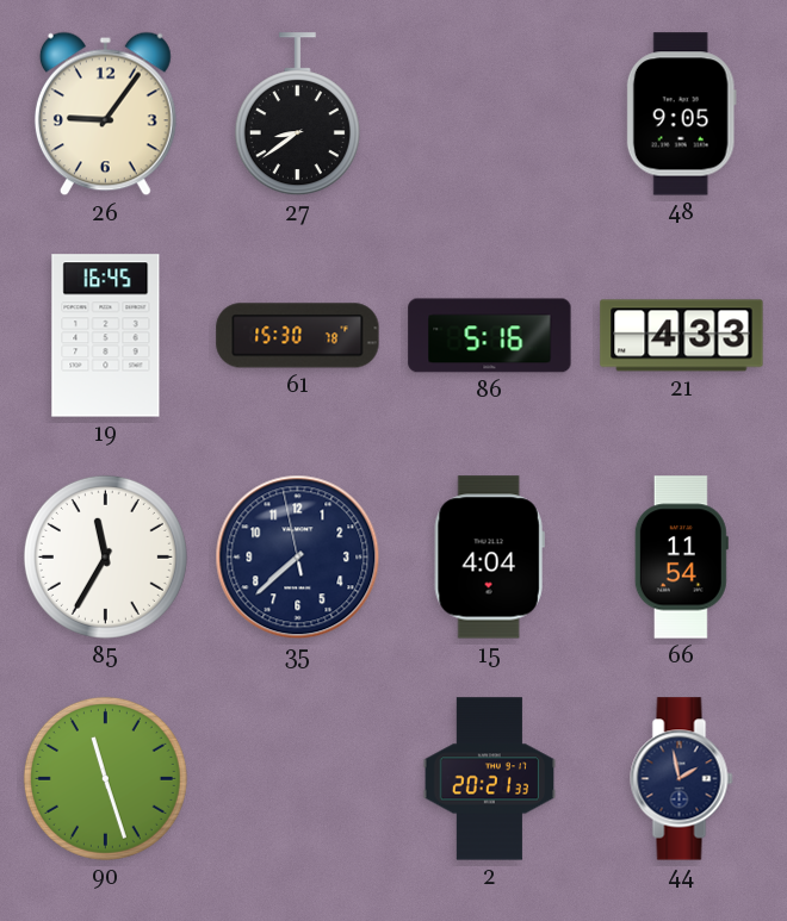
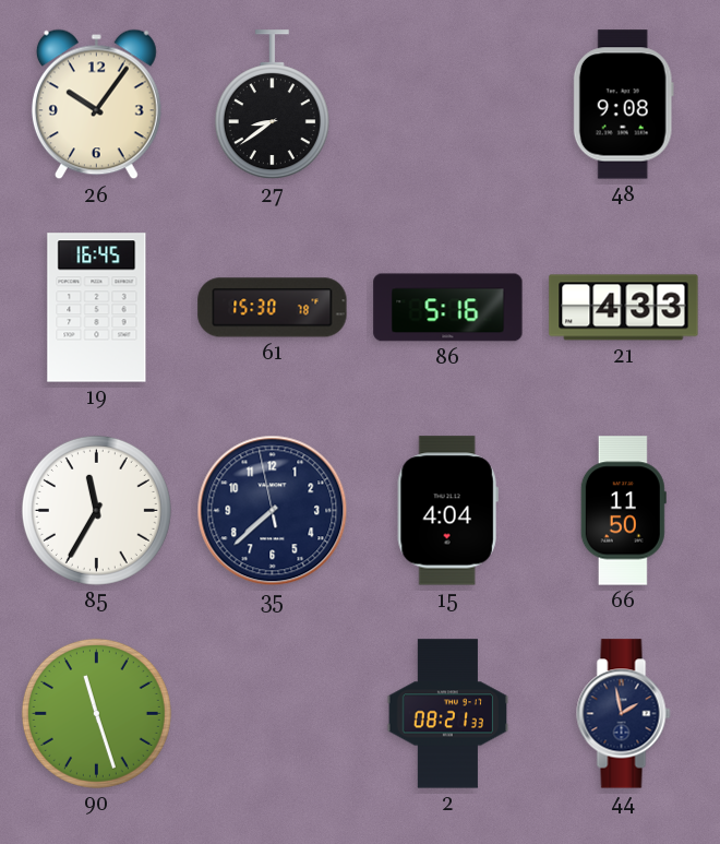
26: 9:06 -> 10:06 (96, 105)
48: 9:05 -> 9:08 (623, 105)
66: 11:54 -> 11:50 (623, 511)
2: 20:21 -> 08:21 (448, 714)
